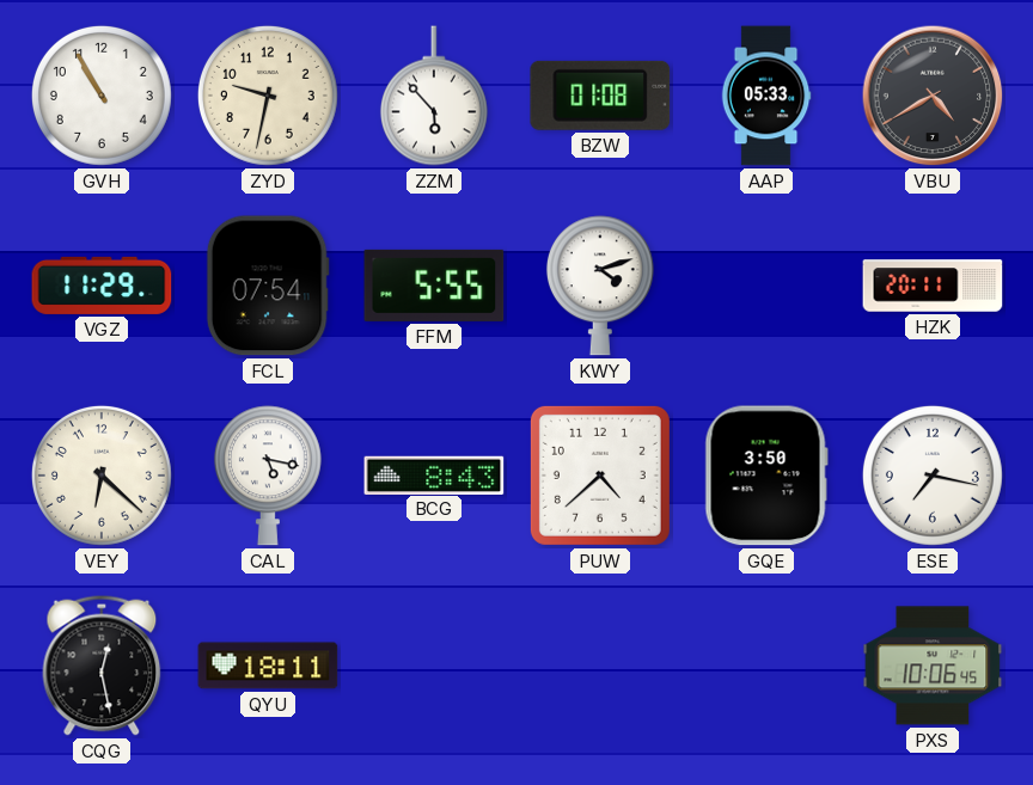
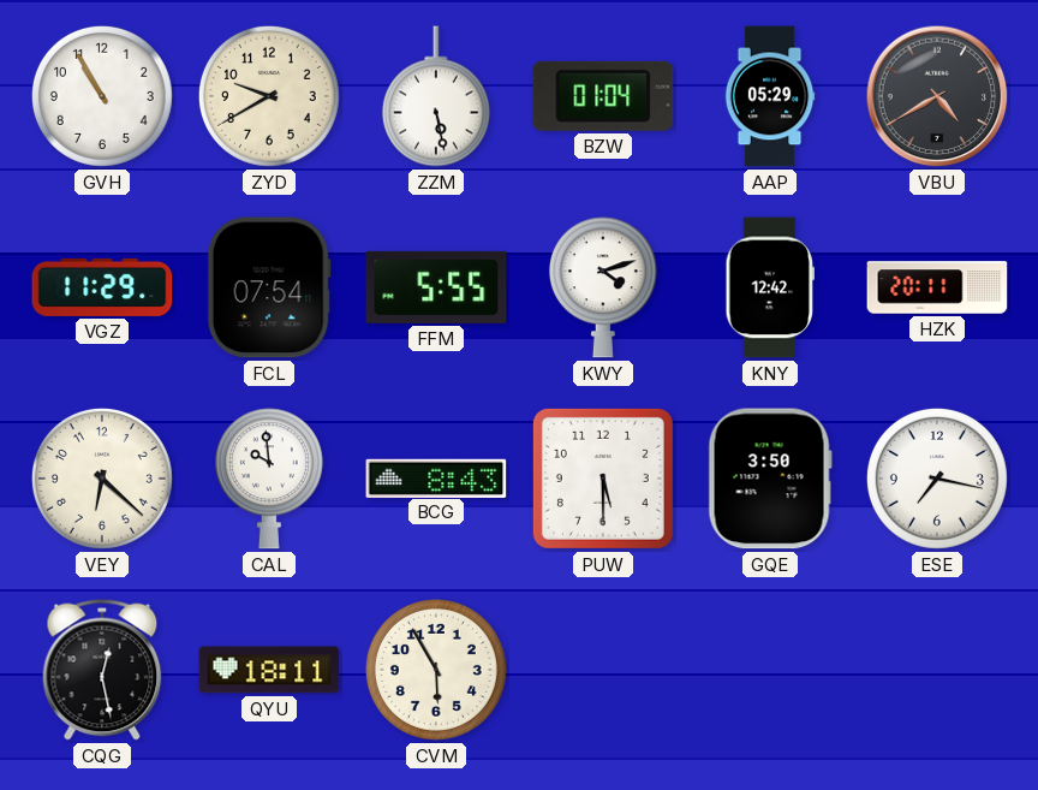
ZYD: 9:32 -> 9:40 (269, 96)
ZZM: 5:53 -> 5:28 (436, 96)
BZW: 01:08 -> 01:04 (603, 96)
AAP: 05:33 -> 05:29 (770, 96)
KNY: none -> 12:42 (769, 287)
CAL: 5:17 -> 9:59 (269, 479)
PUW: 4:38 -> 5:30 (603, 479)
CVM: none -> 5:55 (436, 670)
PXS: 10:06 -> none (933, 666)
